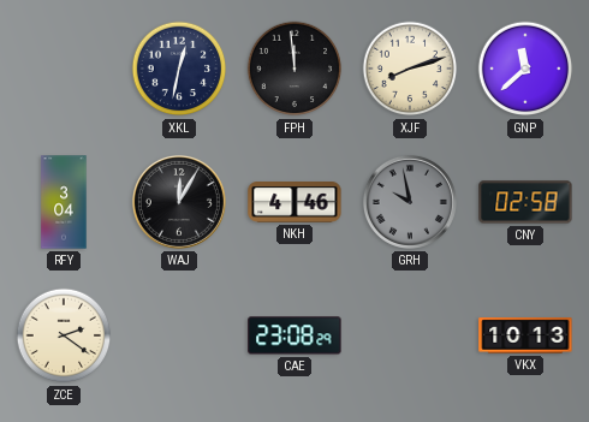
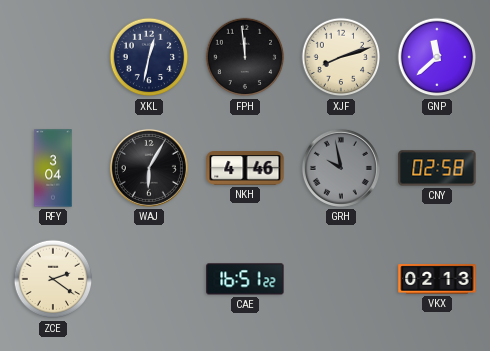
WAJ: 12:05 -> 6:05 (149, 168)
CAE: 23:08 -> 16:51 (245, 279)
VKX: 10:13 -> 02:13 (437, 279)
